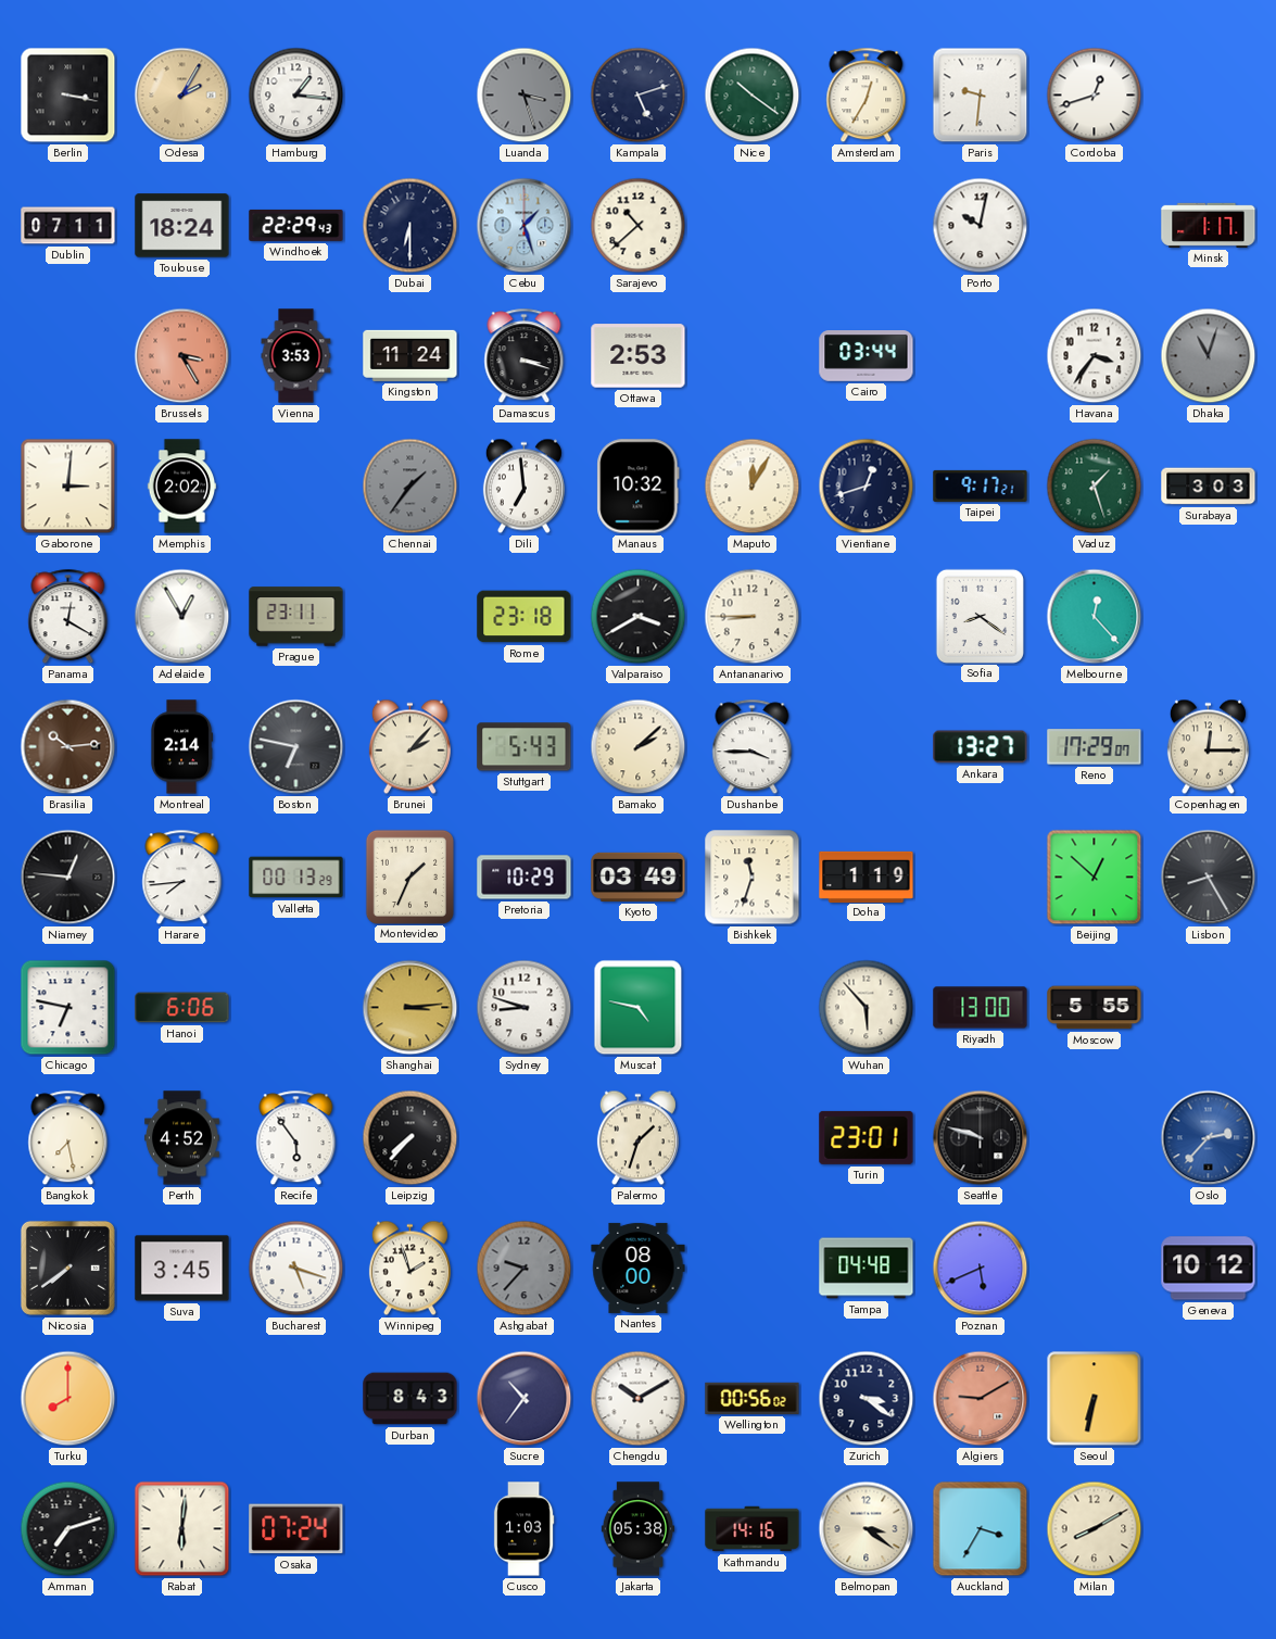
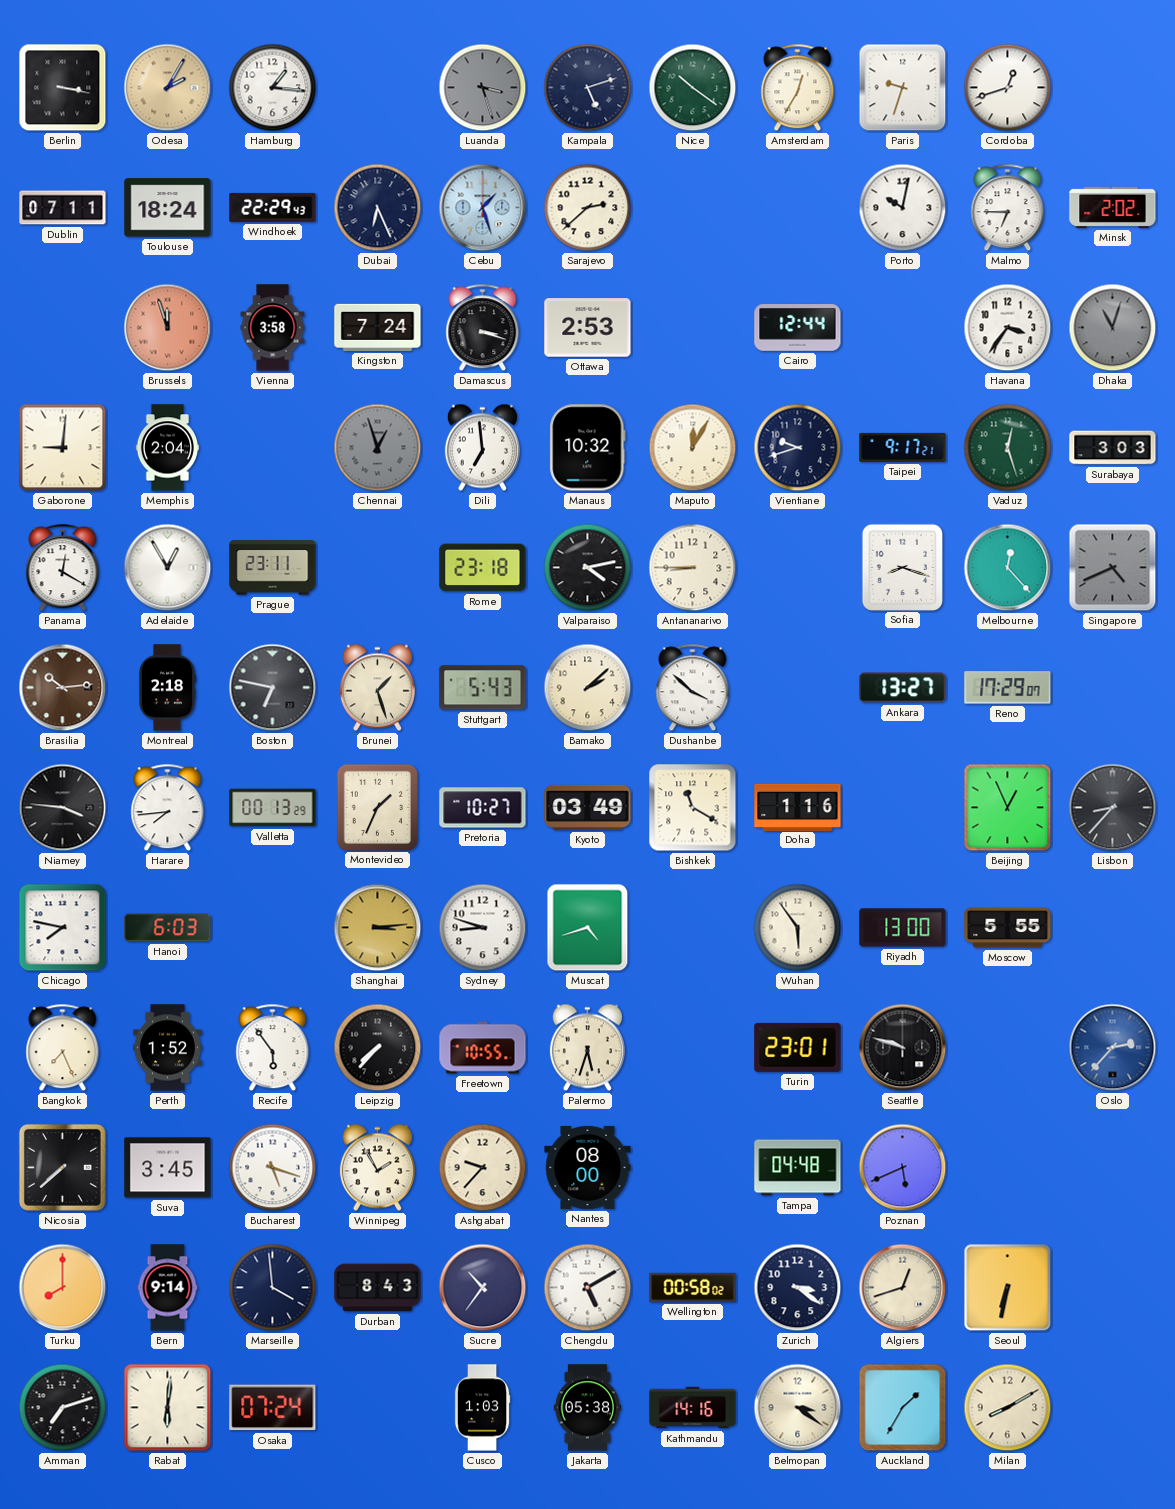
Paris: 9:31 -> 9:33 (903, 88)
Dubai: 6:30 -> 6:26 (378, 208)
Sarajevo: 10:38 -> 2:38 (588, 208)
Malmo: none -> 6:45 (1008, 208)
Minsk: 1:17 -> 2:02 (1113, 207)
Brussels: 3:25 -> 11:57 (168, 328)
Vienna: 3:53 -> 3:58 (273, 328)
Kingston: 11:24 -> 7:24 (378, 327)
Cairo: 03:44 -> 12:44 (798, 328)
Gaborone: 3:01 -> 9:01 (63, 448)
Memphis: 2:02 -> 2:04 (168, 448)
Chennai: 1:36 -> 12:57 (378, 448)
Vientiane: 12:42 -> 9:42 (798, 448)
Vaduz: 1:27 -> 12:27 (1008, 448)
Valparaiso: 3:40 -> 4:13 (588, 568)
Sofia: 8:21 -> 8:18 (902, 567)
Singapore: none -> 4:41 (1113, 568)
Montreal: 2:14 -> 2:18 (167, 688)
Brunei: 2:07 -> 1:27 (377, 688)
Dushanbe: 3:45 -> 3:52 (693, 688)
Copenhagen: 12:15 -> none (1208, 747)
Niamey: 12:46 -> 3:46 (63, 808)
Pretoria: 10:29 -> 10:27 (483, 808)
Bishkek: 11:33 -> 11:20 (693, 808)
Doha: 1:19 -> 1:16 (798, 807)
Beijing: 12:52 -> 12:56 (1008, 808)
Lisbon: 8:25 -> 8:37 (1113, 808)
Chicago: 6:47 -> 7:47 (63, 928)
Hanoi: 6:06 -> 6:03 (168, 928)
Muscat: 4:47 -> 4:42 (588, 928)
Wuhan: 5:53 -> 5:54 (798, 928)
Bangkok: 7:28 -> 7:26 (63, 1048)
Perth: 4:52 -> 1:52 (167, 1048)
Freetown: none -> 10:55 (483, 1048)
Palermo: 1:33 -> 5:33 (587, 1048)
Nicosia: 7:39 -> 7:38 (62, 1167)
Winnipeg: 1:57 -> 1:55 (377, 1168)
Ashgabat dial: grey -> cream (483, 1168)
Geneva: 10:12 -> none (1209, 1269)
Bern: none -> 9:14 (168, 1288)
Marseille: none -> 3:59 (273, 1288)
Chengdu: 10:10 -> 5:10 (588, 1288)
Wellington: 00:56 -> 00:58 (693, 1287)
Algiers: 9:10 -> 12:42 (903, 1288)
Algiers dial: salmon -> cream (903, 1288)
Auckland: 3:35 -> 1:35 (903, 1408)
